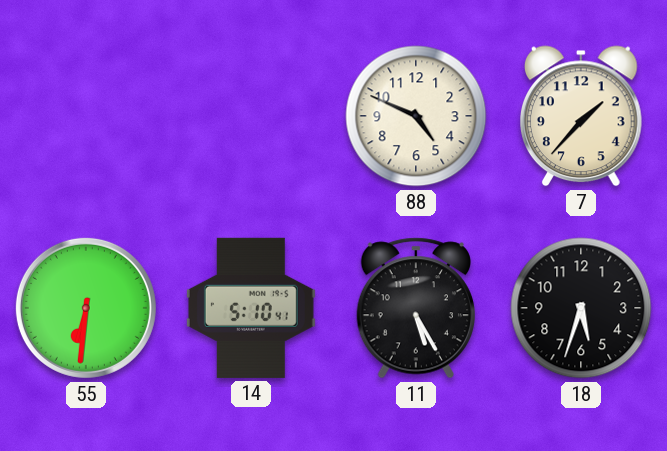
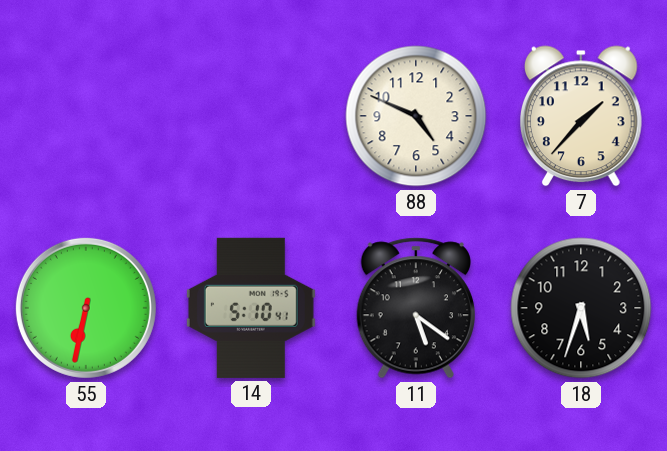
55: 6:31 -> 6:32 (86, 308)
11: 5:25 -> 5:21 (415, 308)
